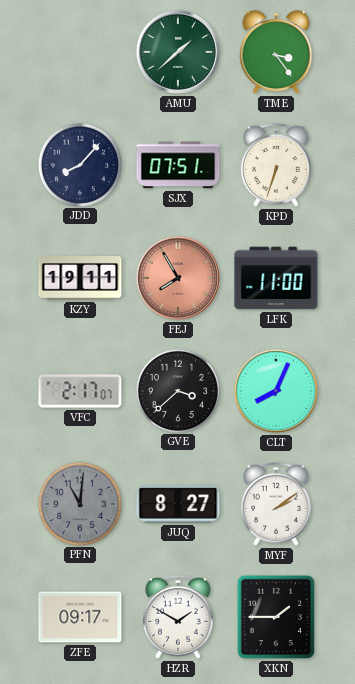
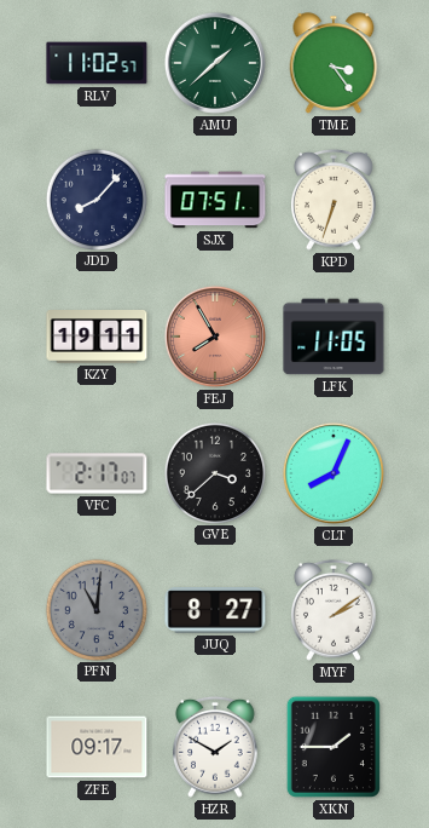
RLV: none -> 11:02 (97, 63)
LFK: 11:00 -> 11:05 (334, 337)
